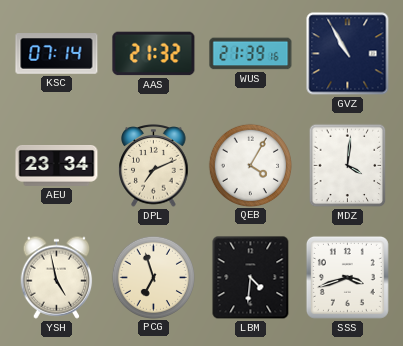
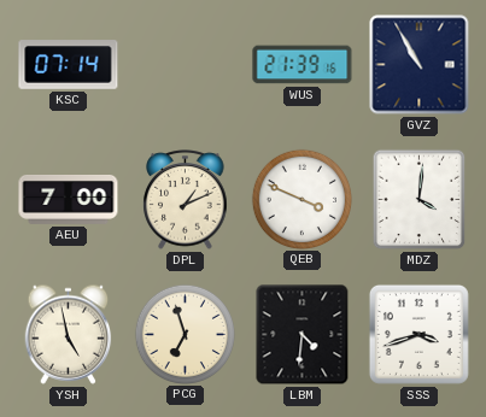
AAS: 21:32 -> none (154, 54)
AEU: 23:34 -> 7:00 (69, 200)
DPL: 7:11 -> 1:11 (186, 200)
QEB: 4:05 -> 3:49 (301, 199)
